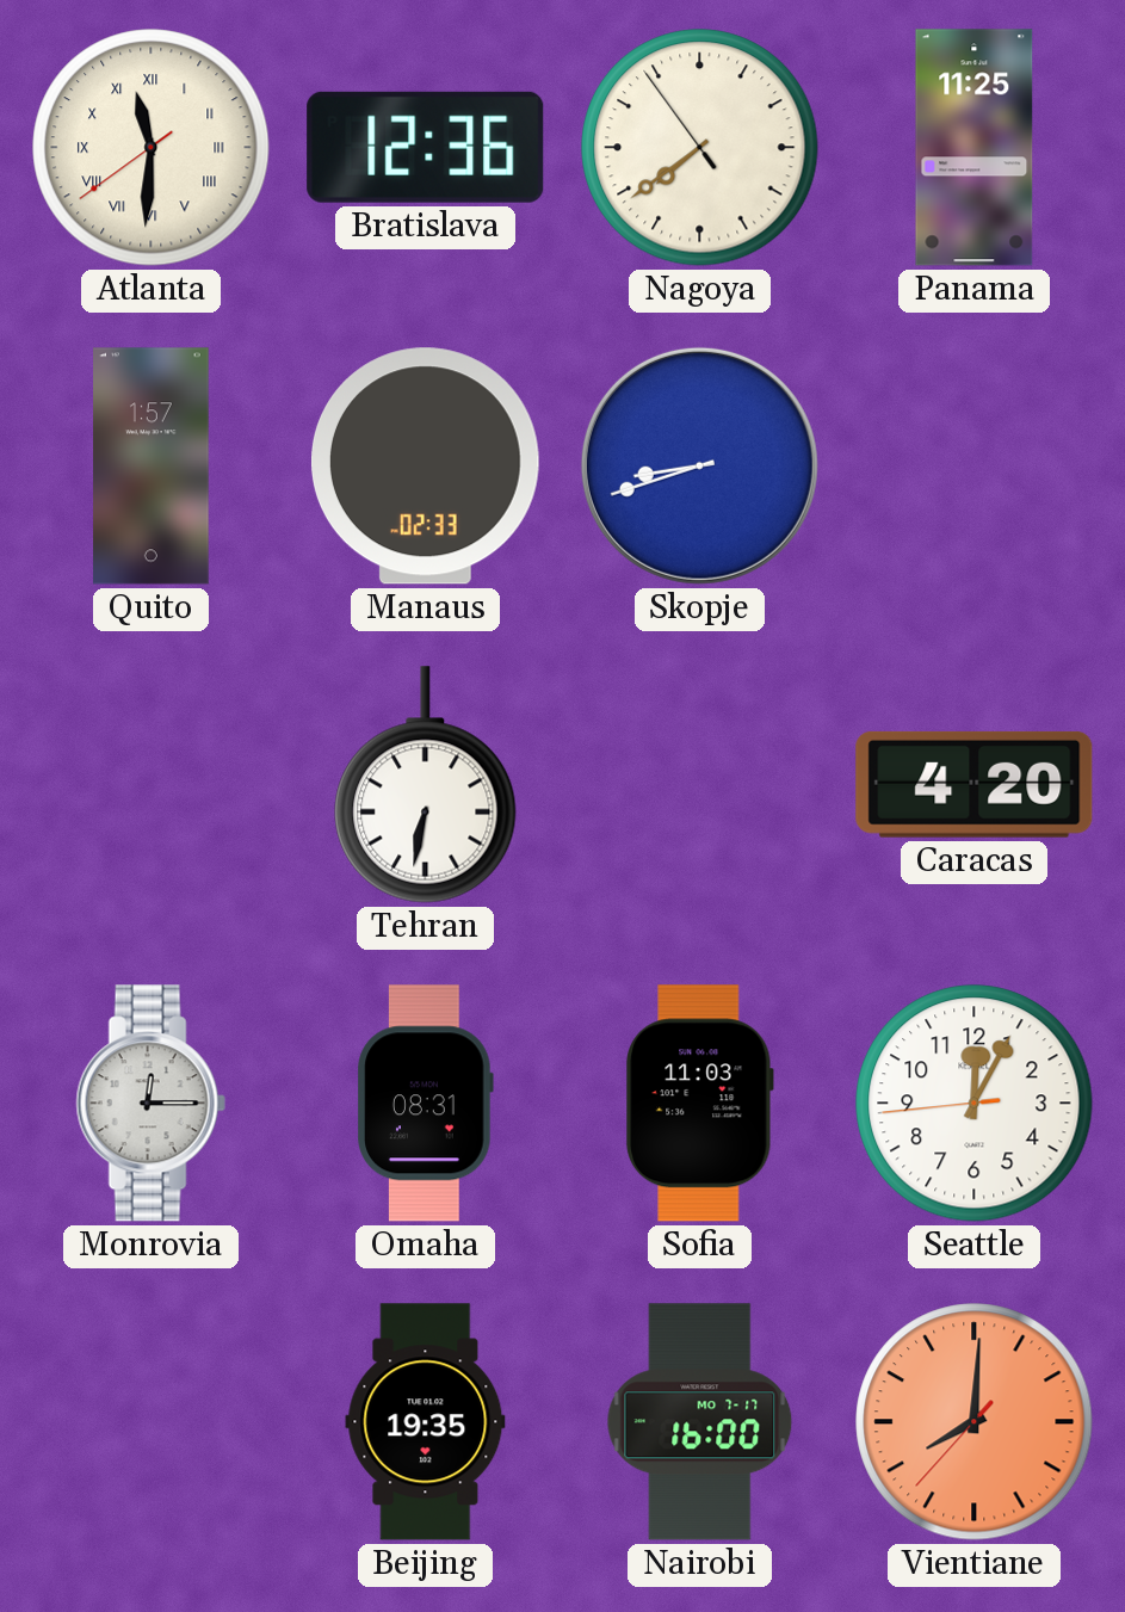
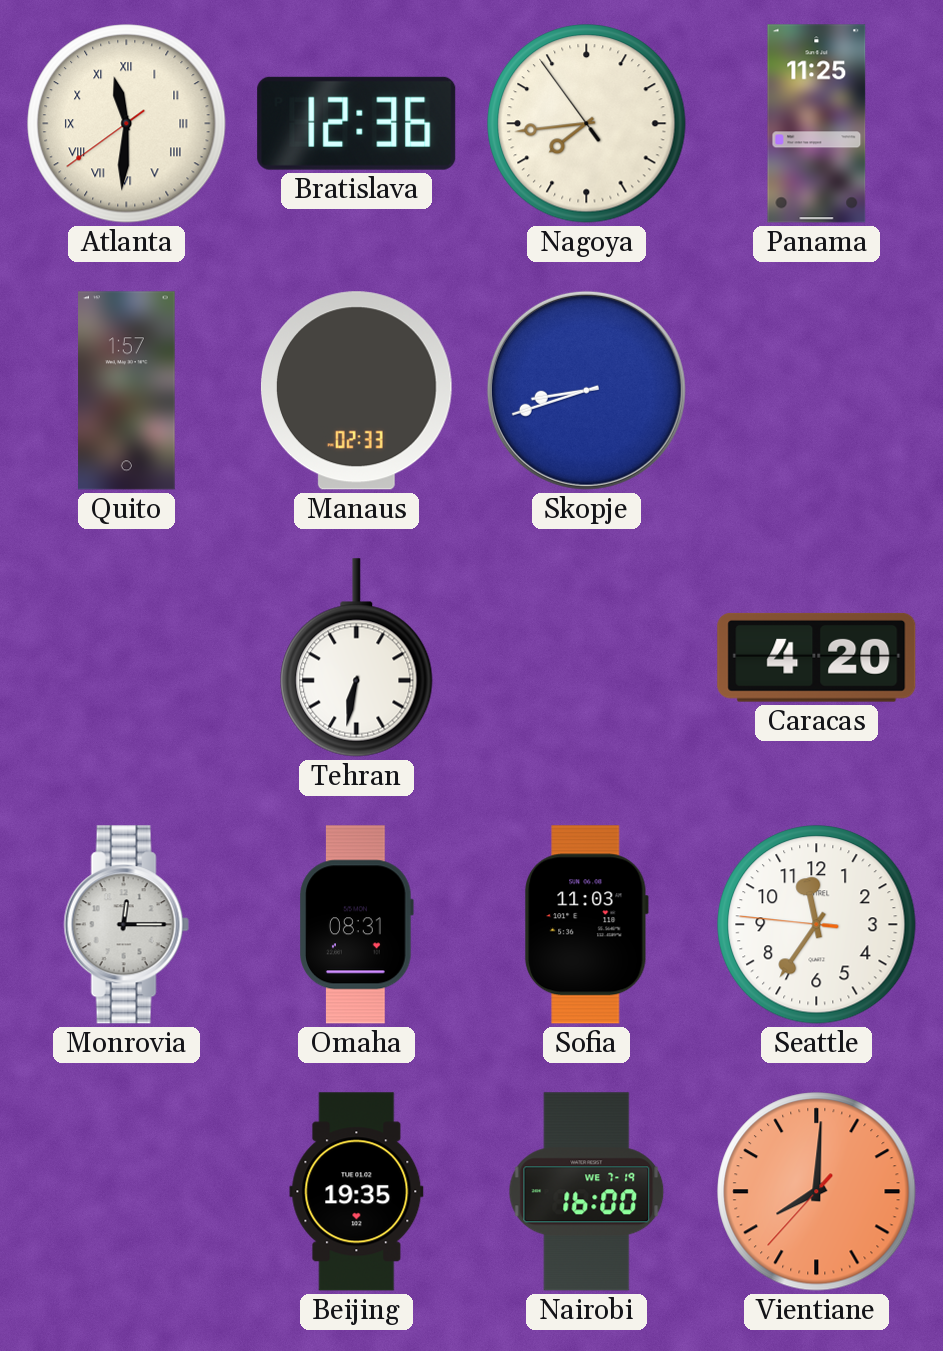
Nagoya: 7:38 -> 7:43 (587, 124)
Seattle: 12:04 -> 11:35 (817, 925)
Nairobi date: MO 7-17 -> WE 7-19 (587, 1192)
